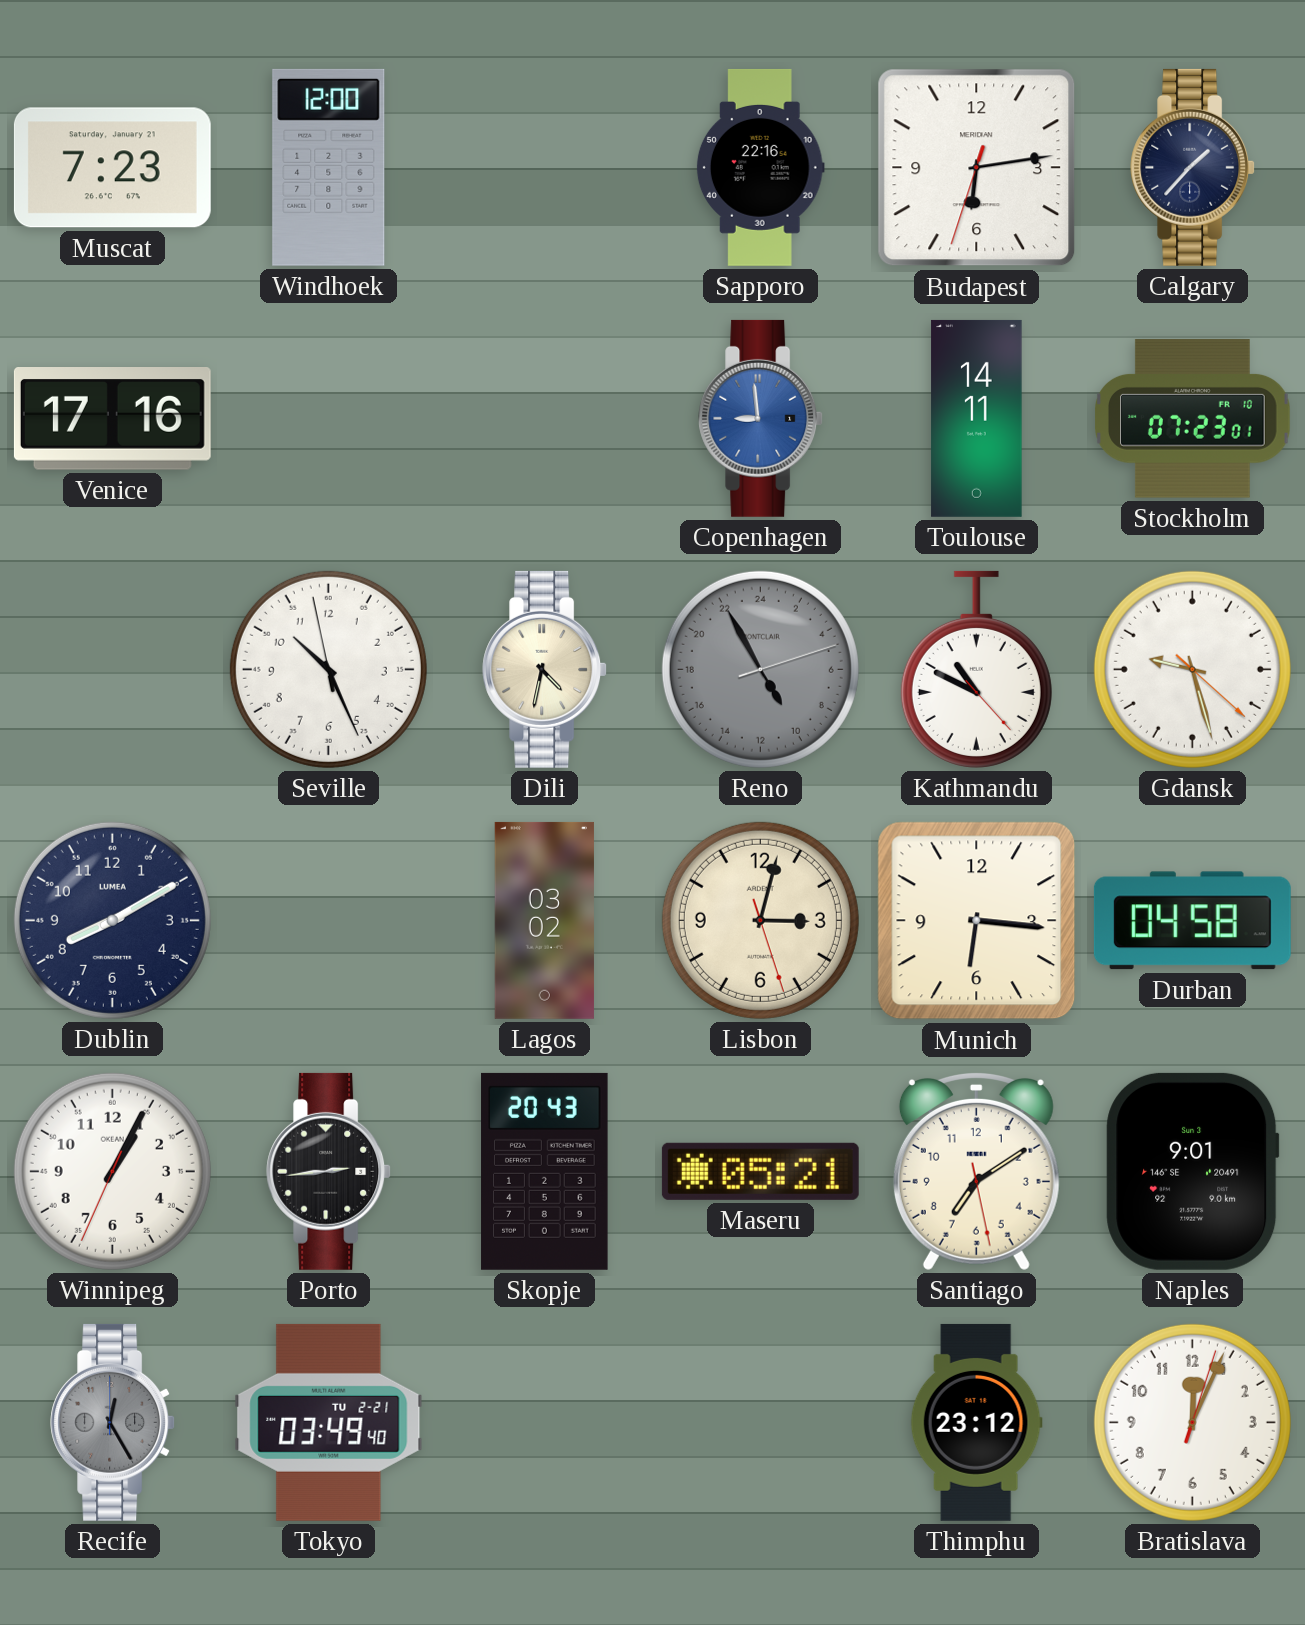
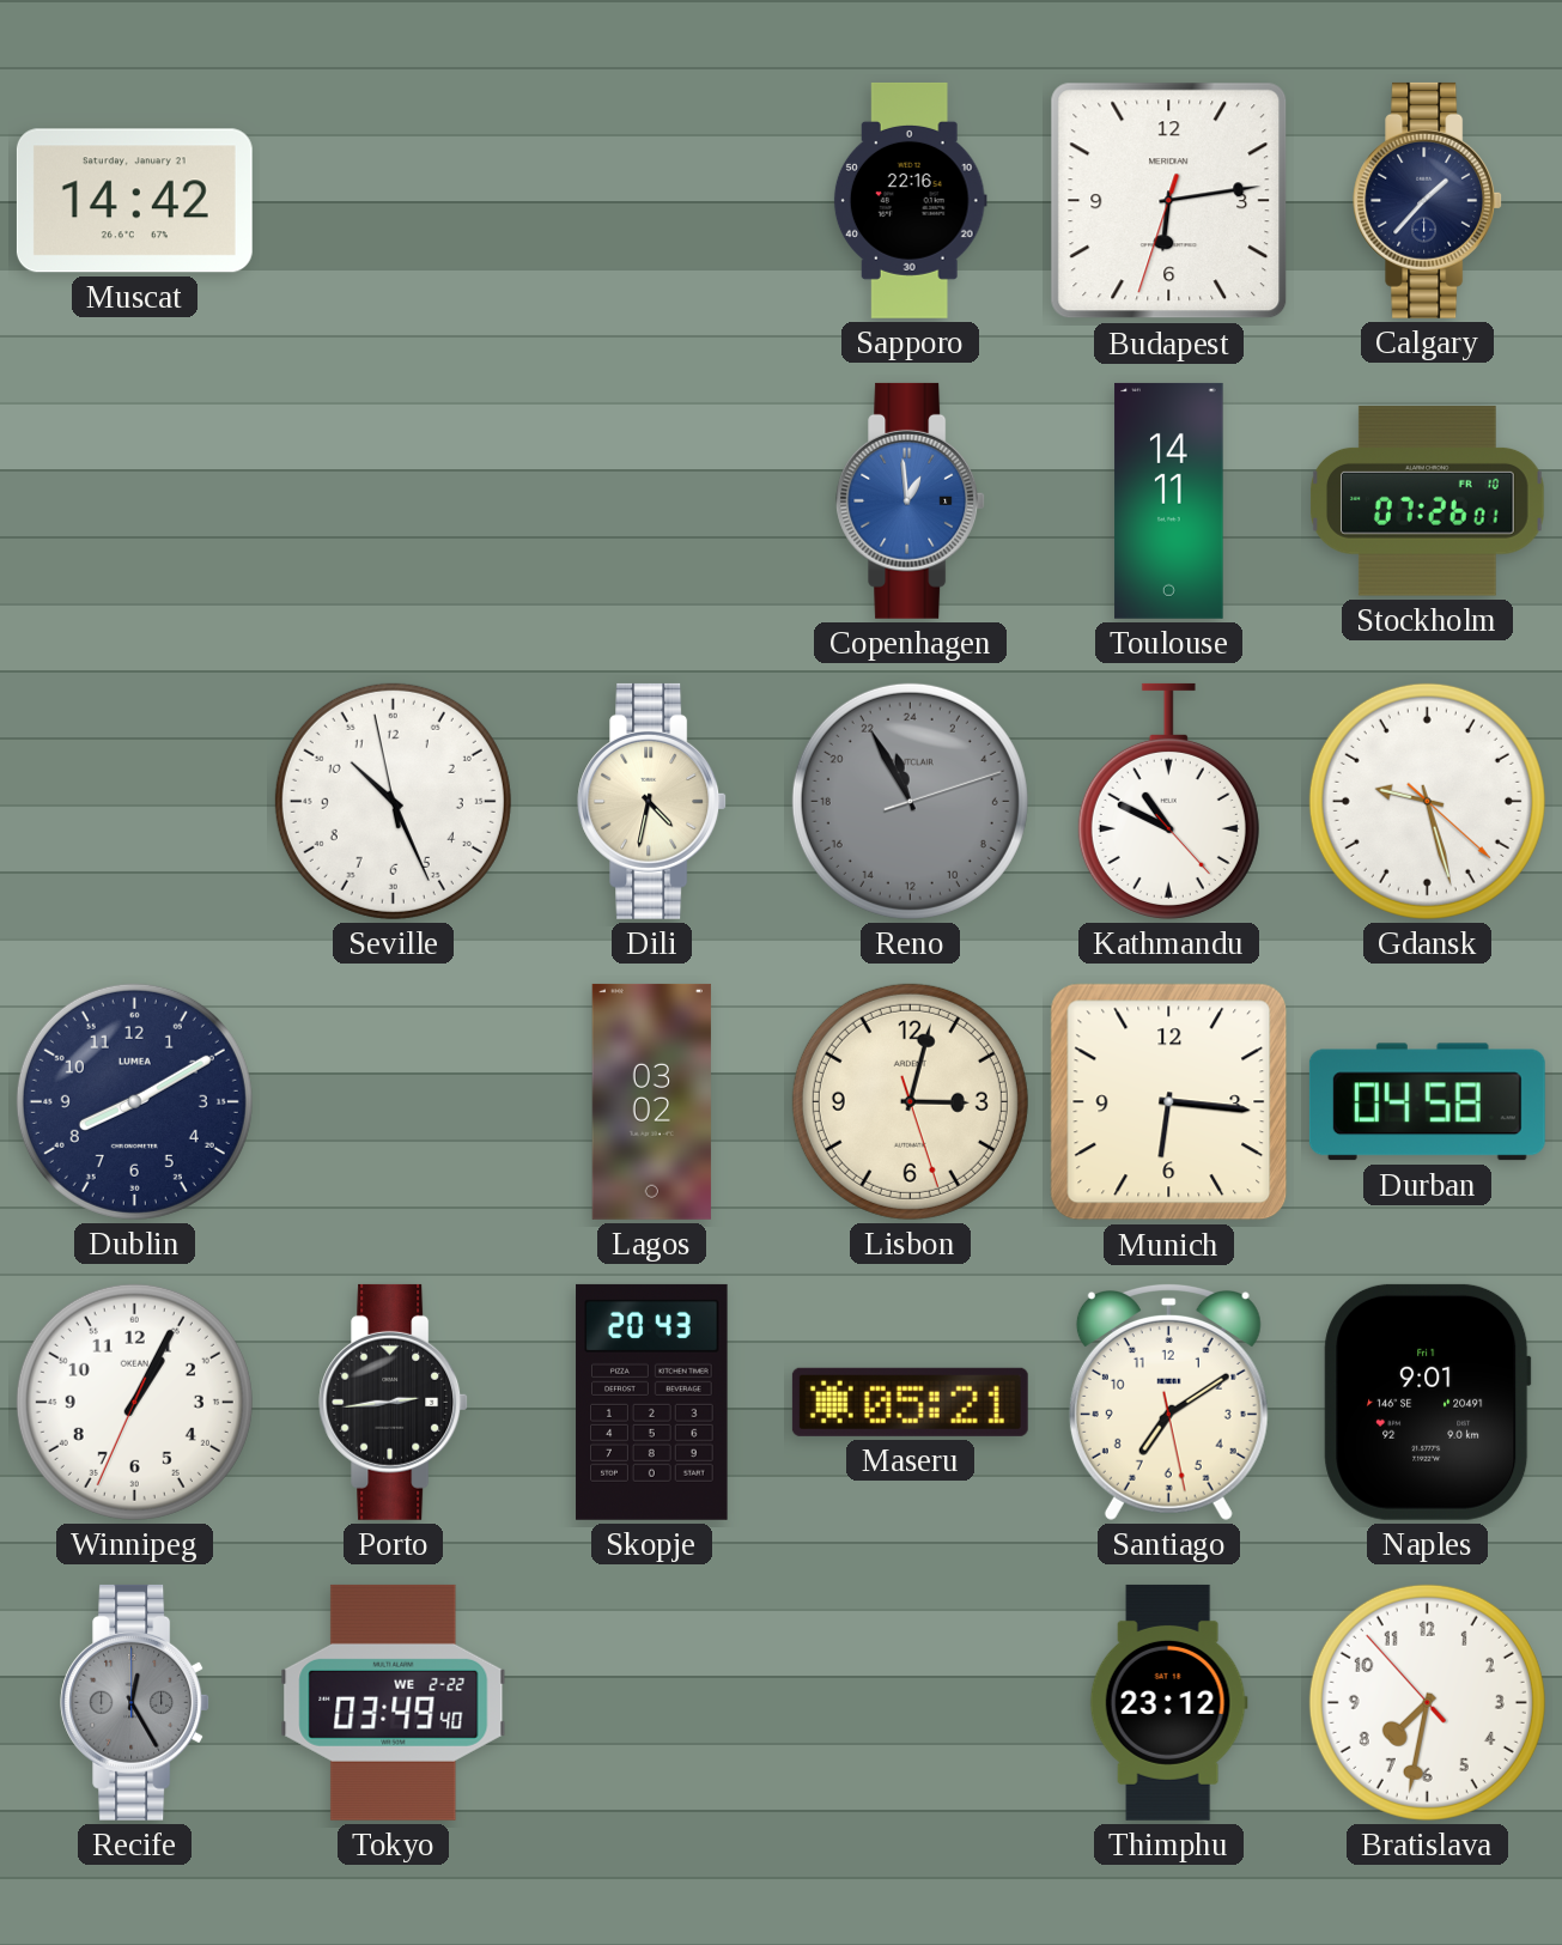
Muscat: 7:23 -> 14:42 (134, 201)
Windhoek: 12:00 -> none (329, 167)
Venice: 17:16 -> none (112, 419)
Copenhagen: 8:59 -> 12:59 (911, 500)
Stockholm: 07:23 -> 07:26 (1428, 502)
Reno: 9:55 -> 22:55 (910, 801)
Naples date: Sun 3 -> Fri 1 (1428, 1402)
Tokyo date: TU 2-21 -> WE 2-22 (394, 1702)
Bratislava: 12:04 -> 7:31 (1427, 1702)
